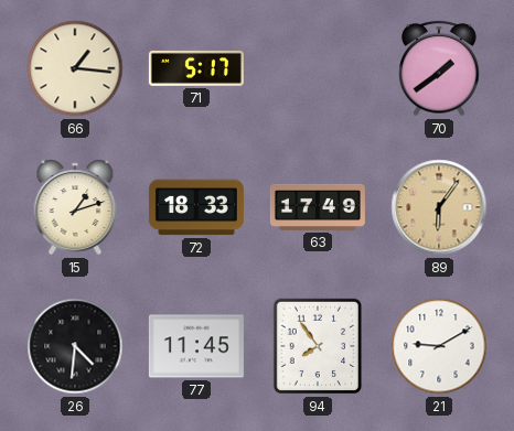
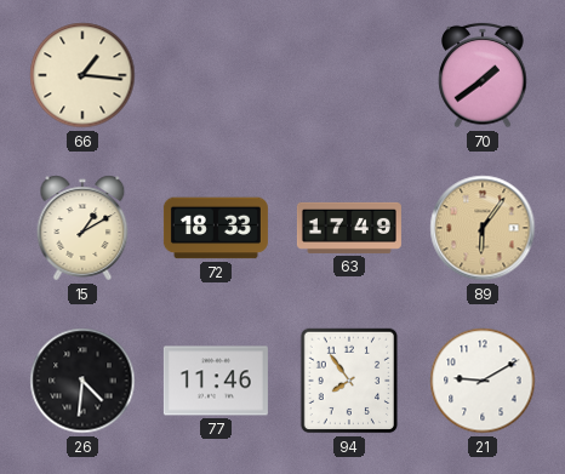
71: 5:17 -> none (196, 68)
15: 1:12 -> 1:10 (82, 228)
77: 11:45 -> 11:46 (216, 381)
